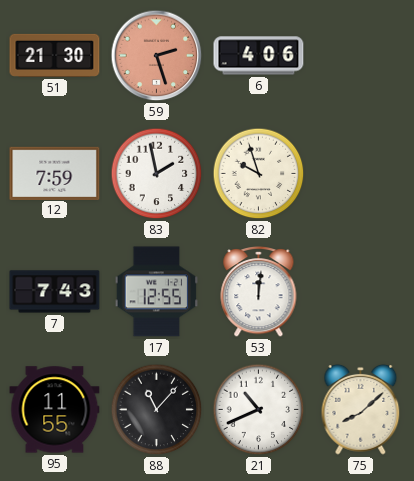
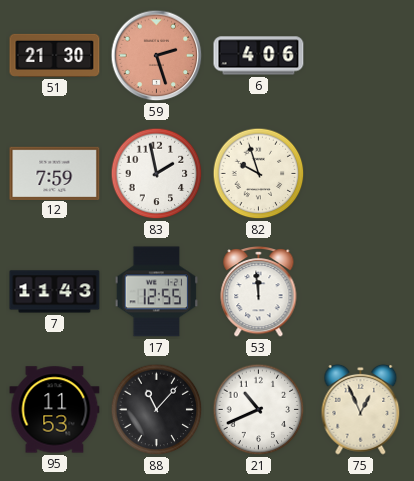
7: 7:43 -> 11:43 (55, 292)
53: 12:01 -> 11:59 (259, 292)
95: 11:55 -> 11:53 (55, 410)
75: 8:08 -> 12:56 (361, 409)
